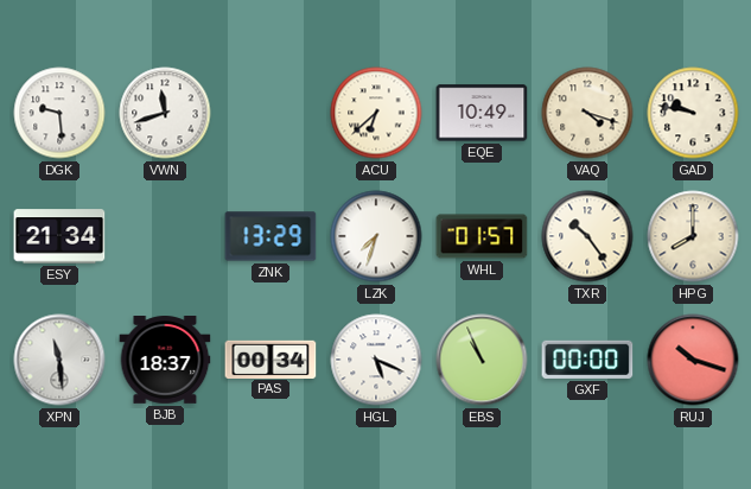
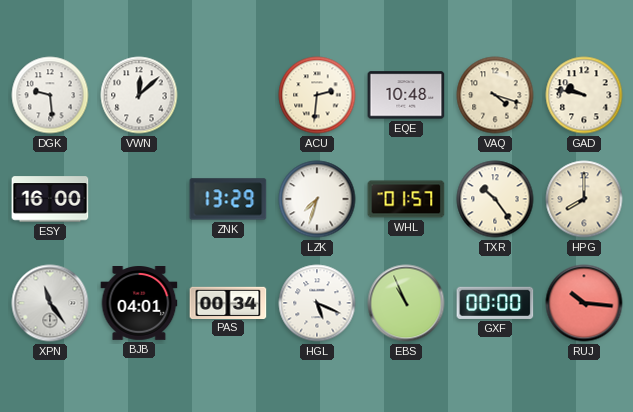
VWN: 11:42 -> 12:08 (139, 95)
ACU: 6:38 -> 2:31 (317, 95)
EQE: 10:49 -> 10:48 (406, 95)
ESY: 21:34 -> 16:00 (50, 199)
XPN: 11:29 -> 11:24 (50, 303)
BJB: 18:37 -> 04:01 (139, 304)
RUJ: 10:18 -> 10:16 (584, 303)
